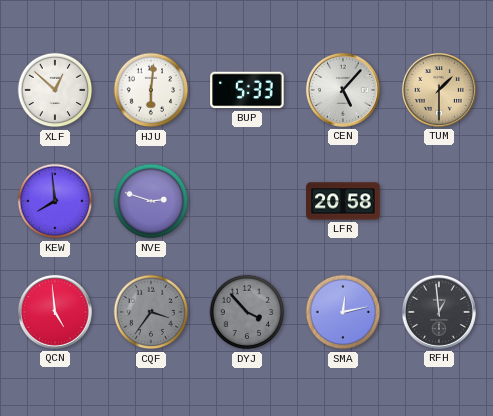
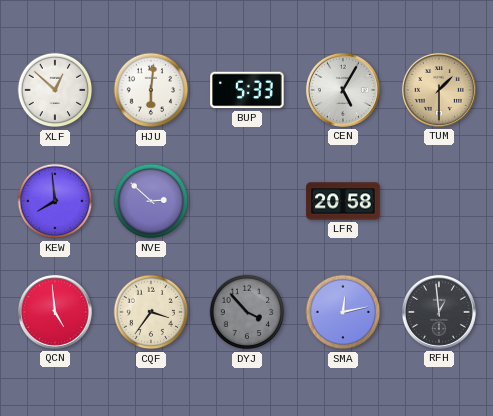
CEN: 5:07 -> 5:05 (343, 90)
NVE: 2:48 -> 2:52 (151, 201)
CQF dial: grey -> cream (151, 312)
